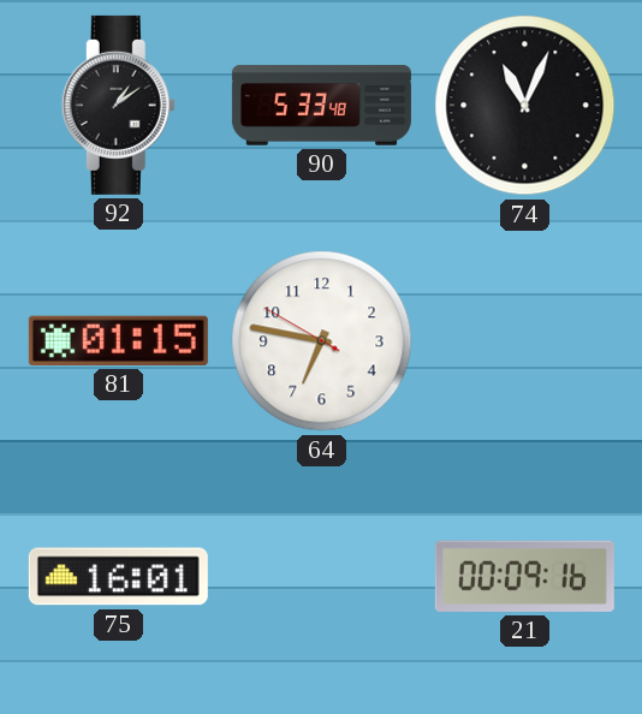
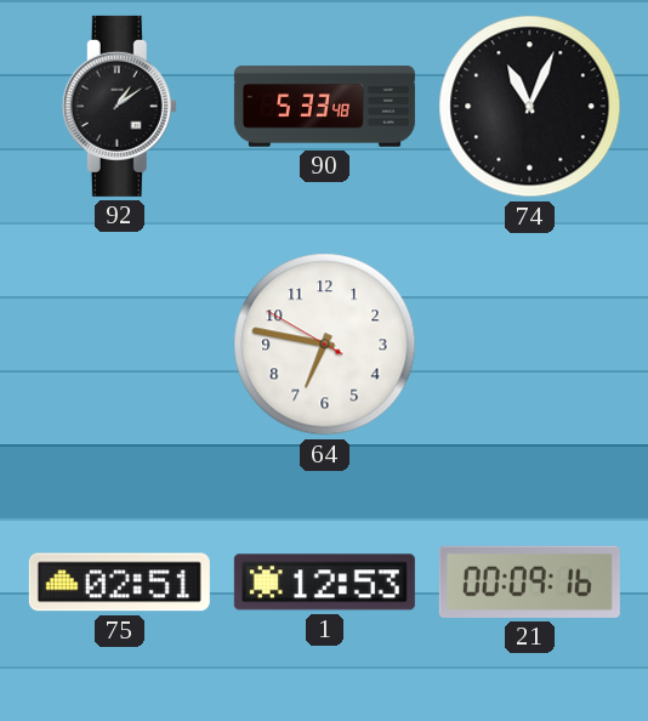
81: 01:15 -> none (118, 340)
75: 16:01 -> 02:51 (119, 583)
1: none -> 12:53 (324, 583)
